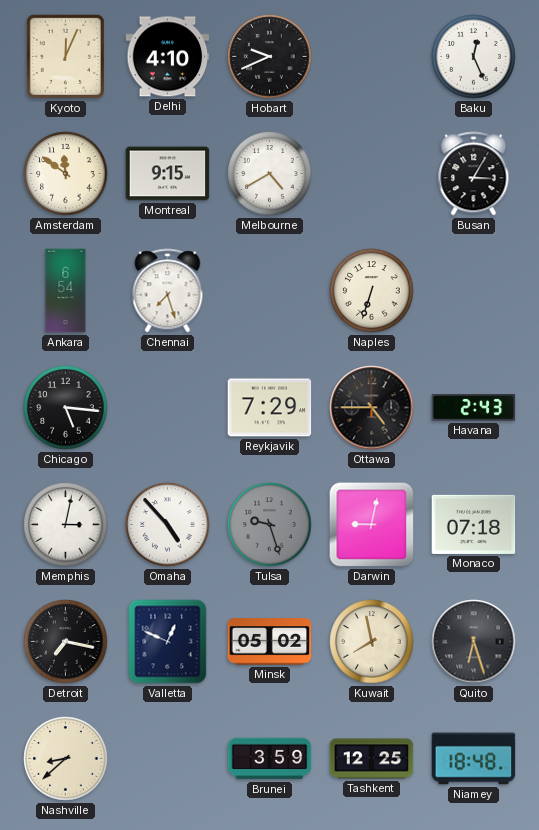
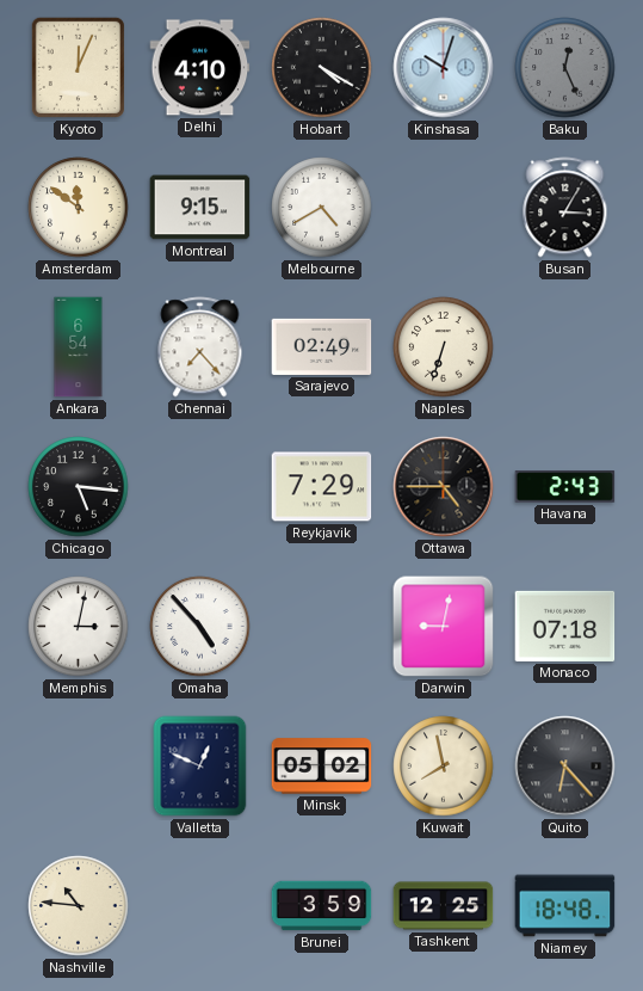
Hobart: 9:41 -> 4:20 (322, 68)
Kinshasa: none -> 10:03 (444, 68)
Baku dial: white -> grey (565, 68)
Chennai: 7:27 -> 7:23 (200, 347)
Sarajevo: none -> 02:49 (322, 346)
Tulsa: 9:27 -> none (270, 525)
Detroit: 7:17 -> none (66, 642)
Quito: 6:27 -> 6:23 (565, 767)
Nashville: 8:38 -> 10:46 (79, 906)
